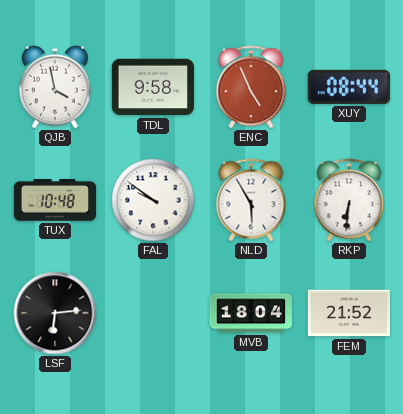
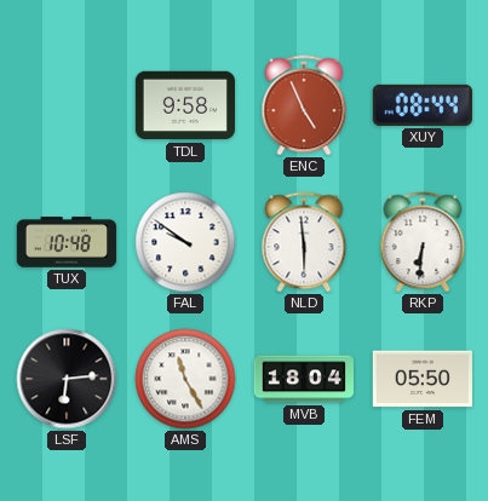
QJB: 3:58 -> none (56, 87)
NLD: 5:55 -> 5:59 (304, 242)
AMS: none -> 11:25 (185, 379)
FEM: 21:52 -> 05:50 (421, 379)
